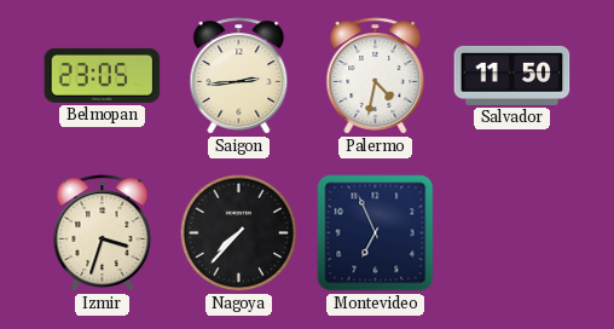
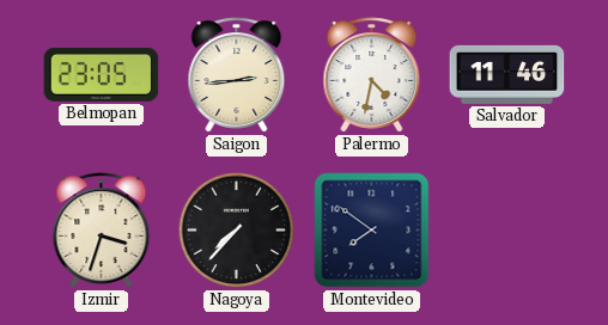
Salvador: 11:50 -> 11:46 (507, 74)
Montevideo: 6:56 -> 7:51 (372, 231)
